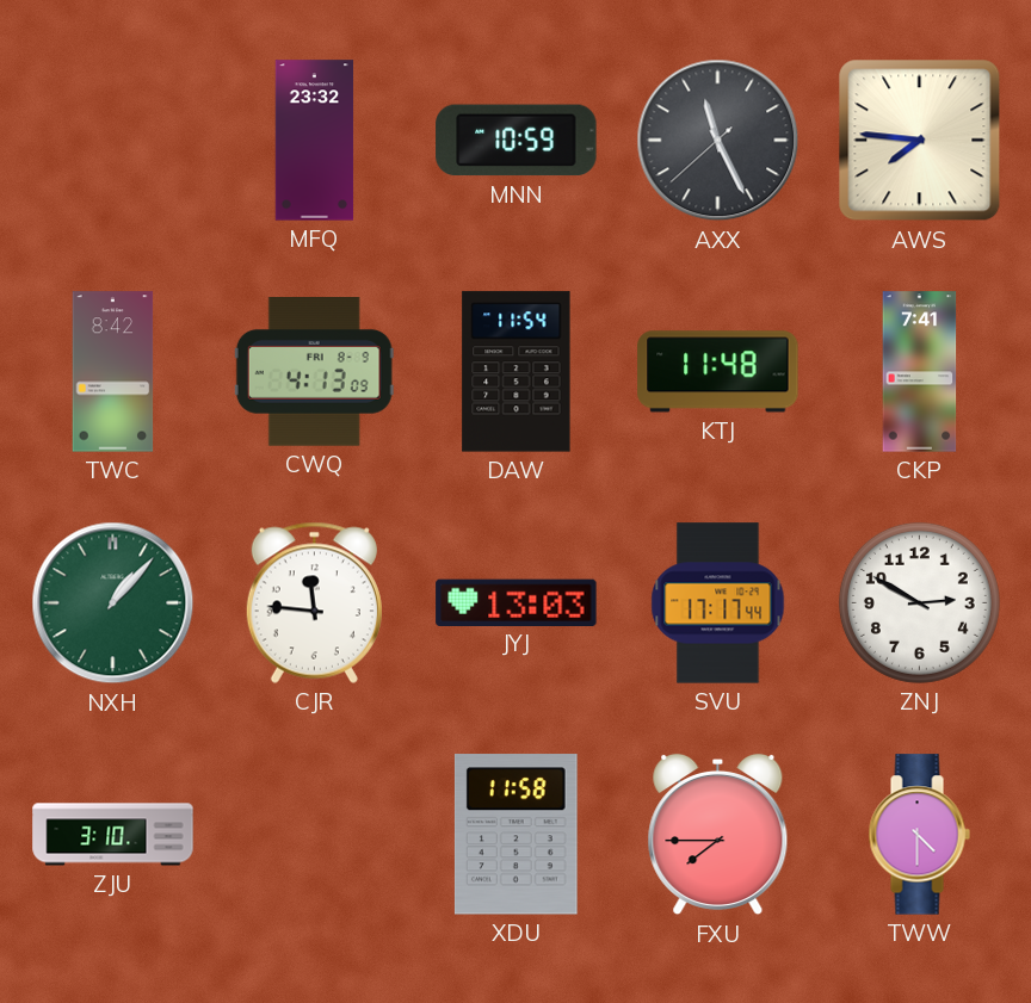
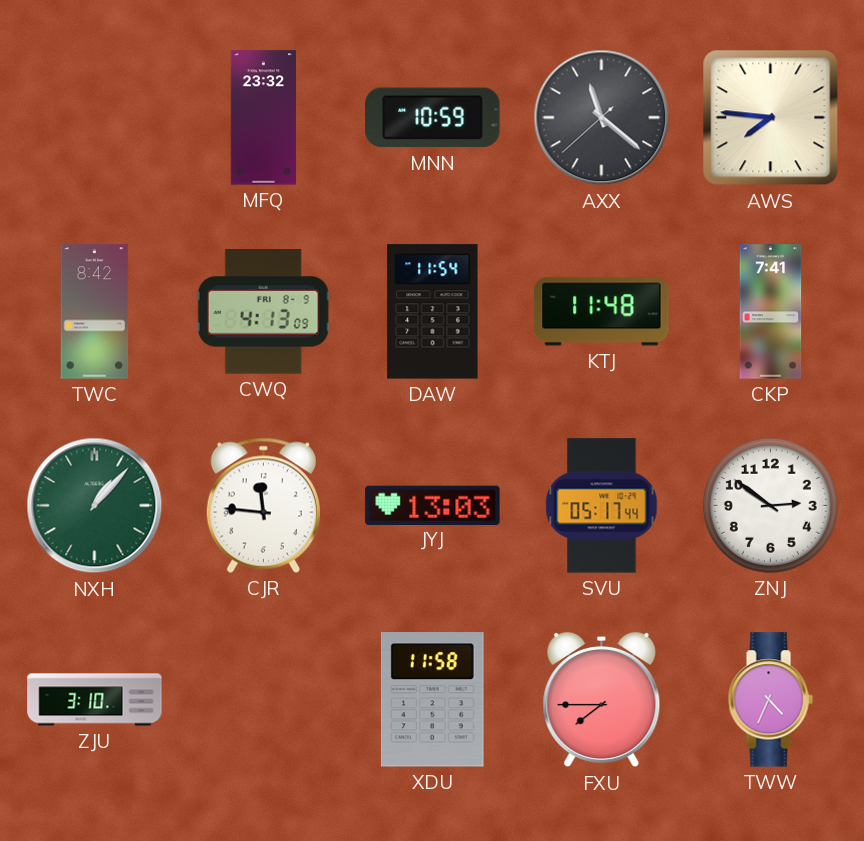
AXX: 11:25 -> 11:21 (602, 118)
SVU: 17:17 -> 05:17 (602, 506)
ZNJ: 2:50 -> 2:51 (770, 505)
TWW: 4:30 -> 4:34 (770, 700)
